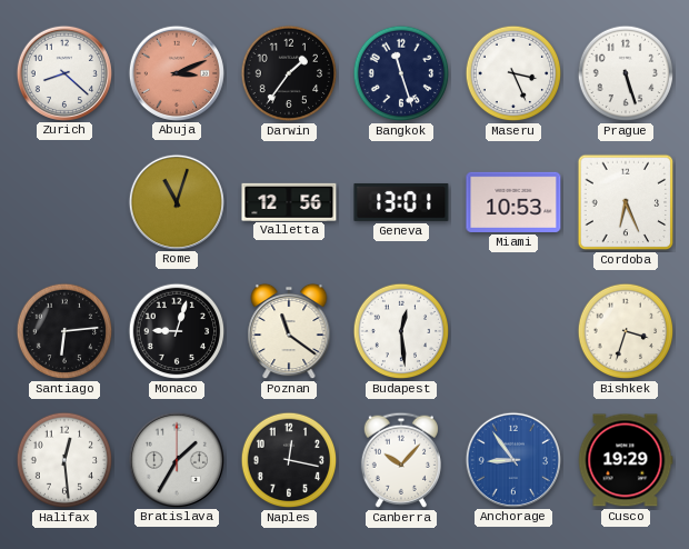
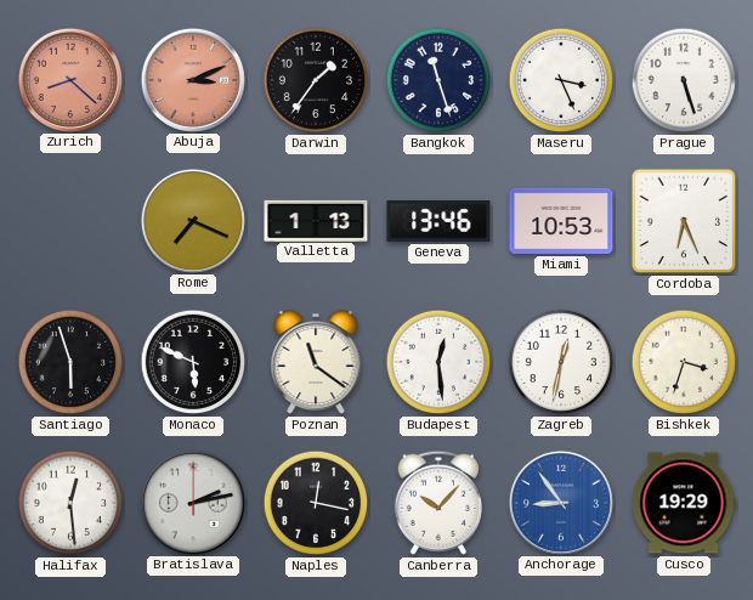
Zurich dial: white -> salmon (69, 79)
Rome: 11:03 -> 7:19 (192, 220)
Valletta: 12:56 -> 1:13 (316, 220)
Geneva: 13:01 -> 13:46 (438, 221)
Santiago: 6:14 -> 5:57 (70, 362)
Monaco: 9:03 -> 5:49 (193, 362)
Zagreb: none -> 12:32 (561, 362)
Bratislava: 1:35 -> 2:13 (192, 502)
